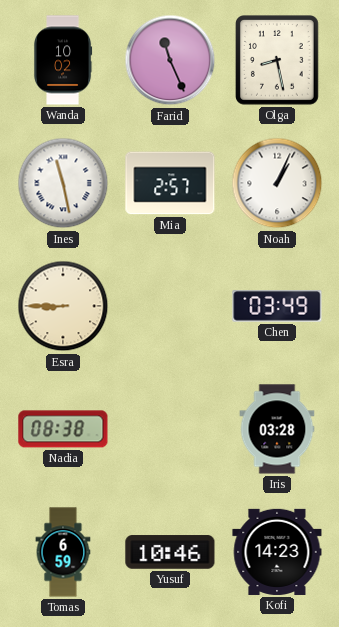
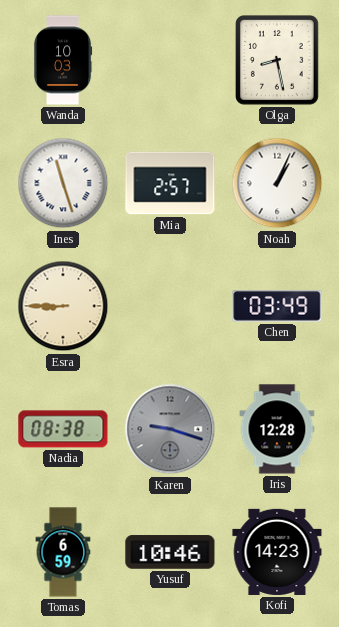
Wanda: 10:02 -> 10:03 (63, 60)
Farid: 11:26 -> none (170, 60)
Ines: 11:28 -> 11:27 (63, 183)
Karen: none -> 9:18 (170, 429)
Iris: 03:28 -> 12:28 (277, 429)
